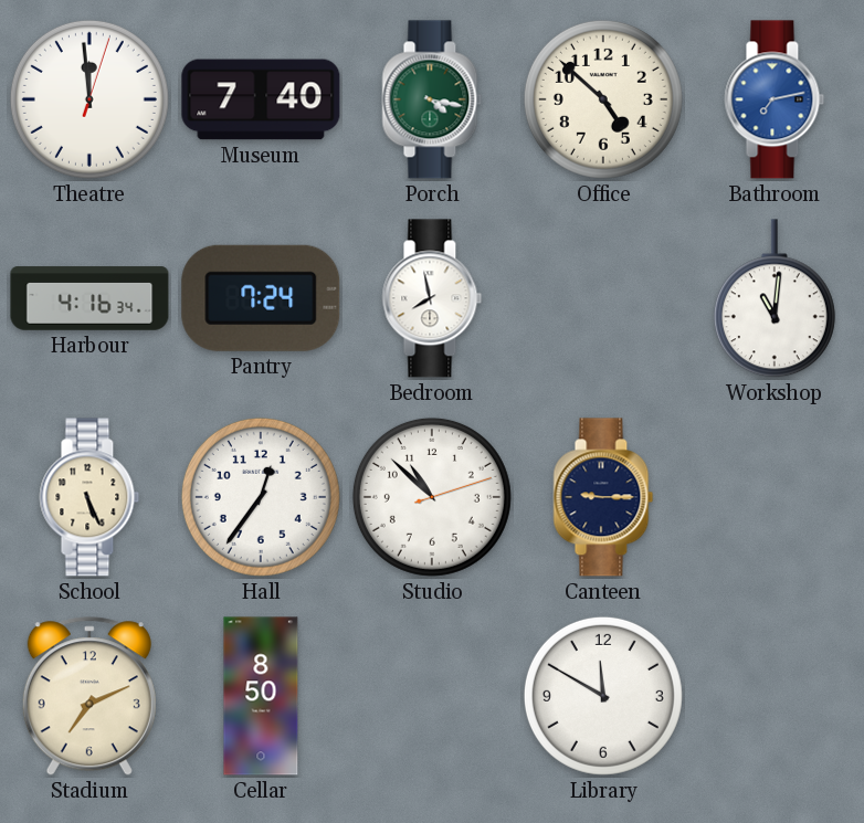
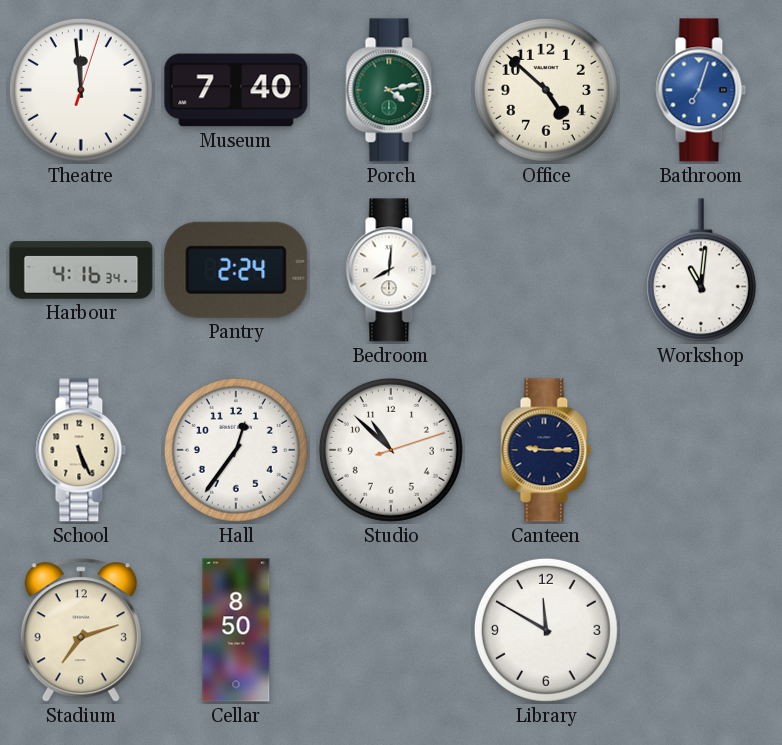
Porch: 4:17 -> 4:13 (391, 90)
Bathroom: 7:13 -> 7:03 (701, 90)
Pantry: 7:24 -> 2:24 (236, 270)
Bedroom: 7:58 -> 8:01 (391, 270)
Stadium: 7:11 -> 7:12 (81, 631)
